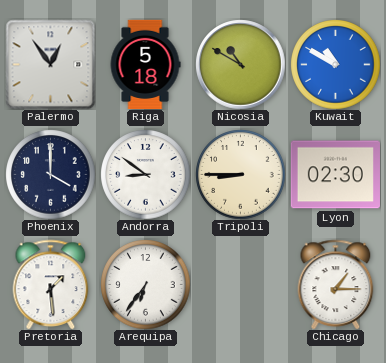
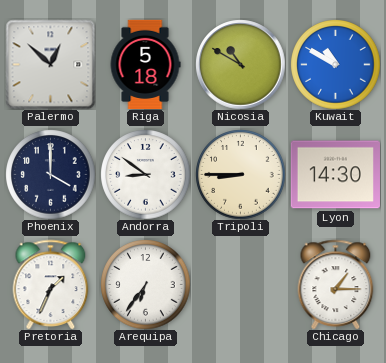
Palermo: 12:54 -> 12:52 (50, 64)
Lyon: 02:30 -> 14:30 (335, 175)
Pretoria: 1:29 -> 1:34 (51, 284)
